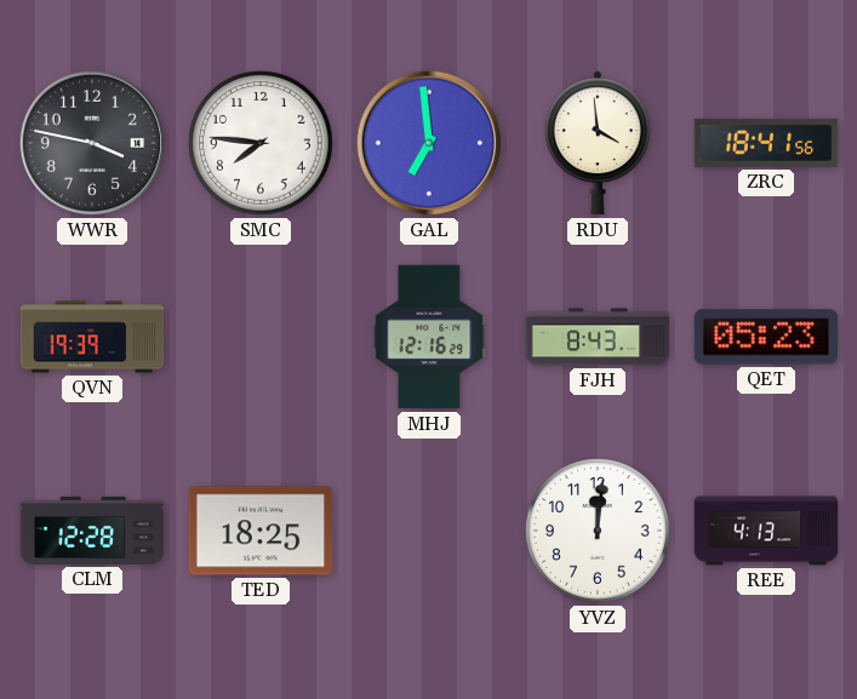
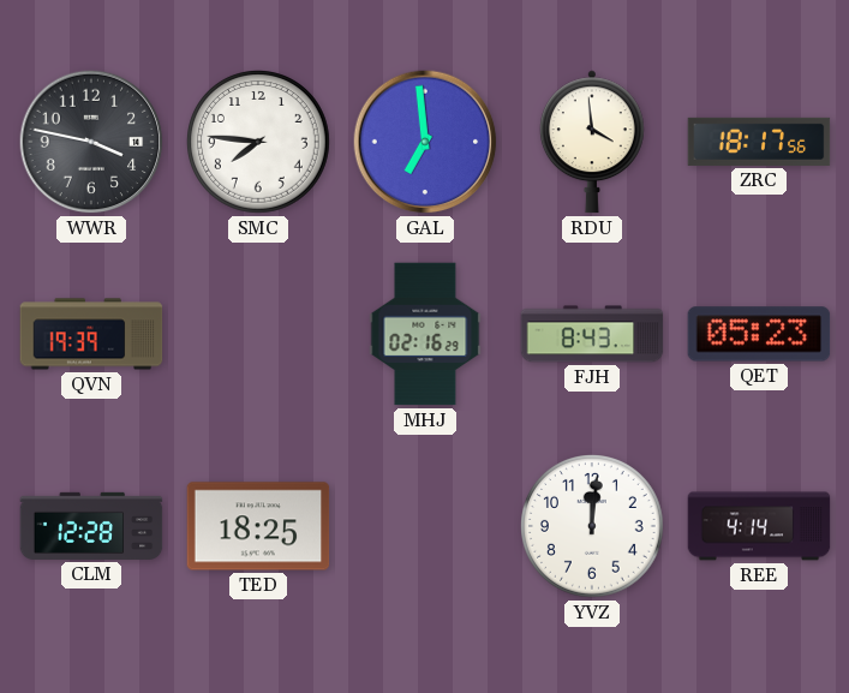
ZRC: 18:41 -> 18:17 (759, 142)
MHJ: 12:16 -> 02:16 (425, 334)
REE: 4:13 -> 4:14 (759, 526)
